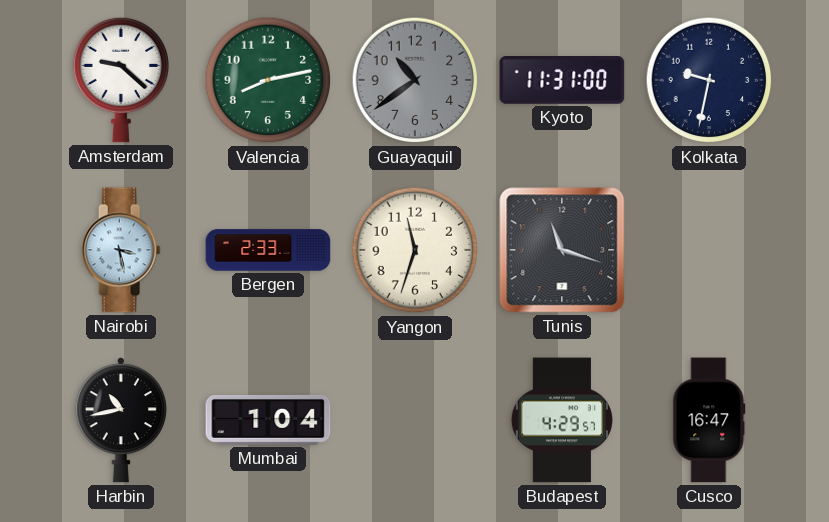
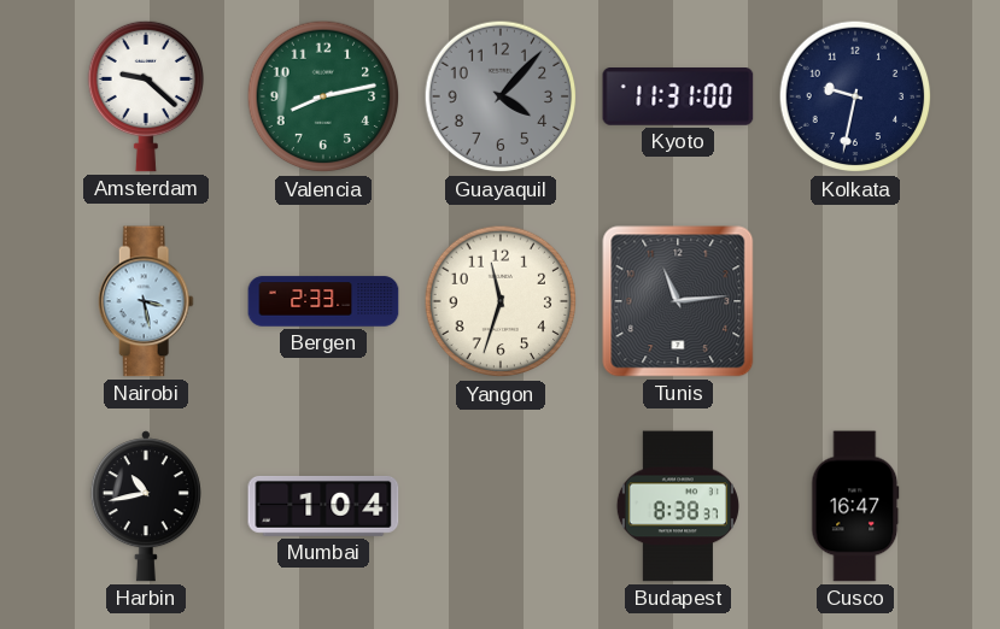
Guayaquil: 10:39 -> 4:07 (501, 96)
Tunis: 11:18 -> 11:14 (678, 301)
Budapest: 4:29 -> 8:38 (678, 506)
